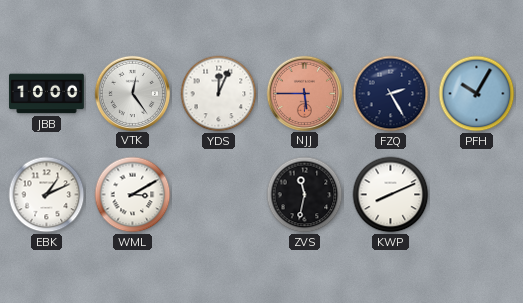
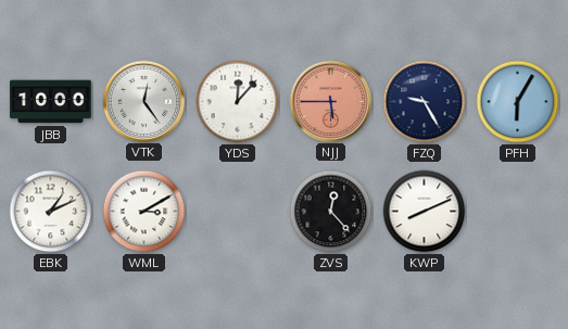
YDS: 12:04 -> 12:07 (238, 102)
FZQ: 2:25 -> 9:25 (425, 102)
PFH: 10:05 -> 6:05 (518, 102)
ZVS: 11:32 -> 12:23 (331, 212)
